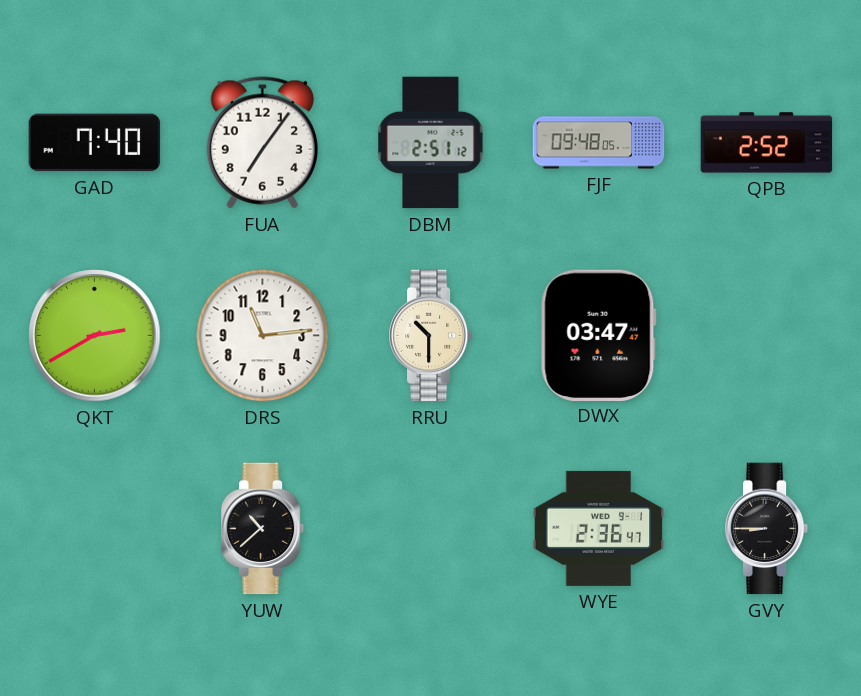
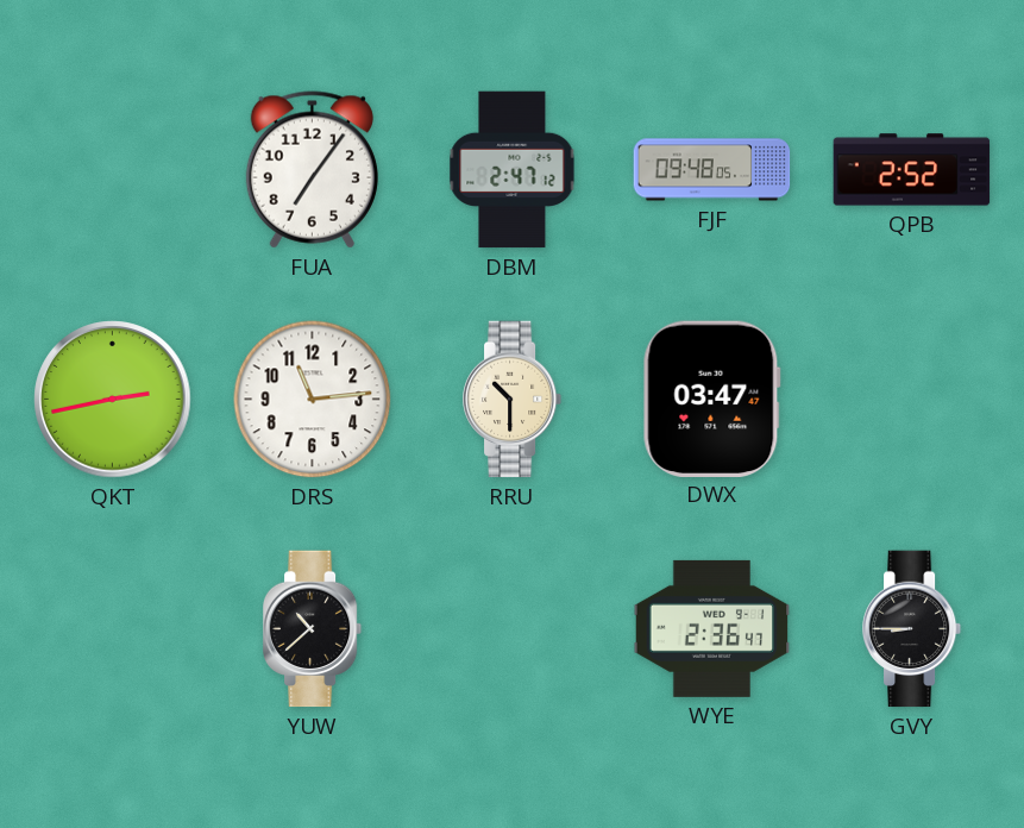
GAD: 7:40 -> none (95, 143)
DBM: 2:51 -> 2:47 (513, 170)
QKT: 2:40 -> 2:43 (113, 400)
